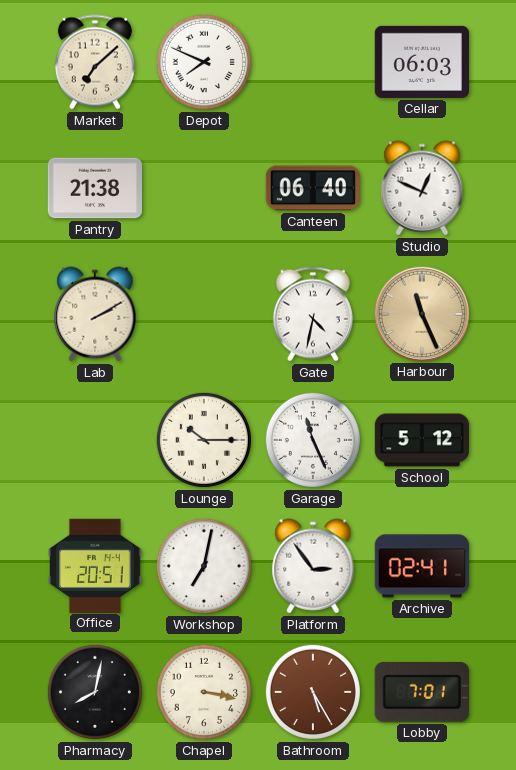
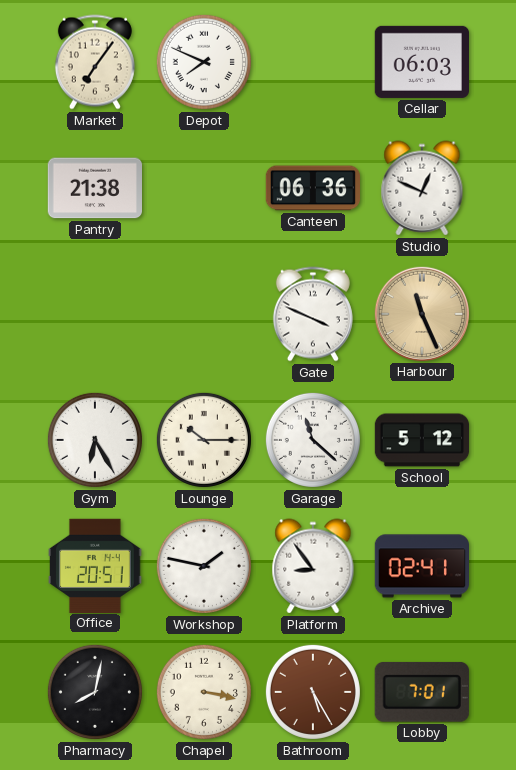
Market: 7:08 -> 7:06 (95, 62)
Canteen: 06:40 -> 06:36 (312, 188)
Lab: 2:10 -> none (95, 314)
Gate: 4:32 -> 3:49 (313, 314)
Gym: none -> 6:25 (95, 440)
Garage: 11:26 -> 11:22 (313, 440)
Workshop: 7:02 -> 1:47 (204, 566)
Platform: 2:54 -> 8:54 (313, 566)
